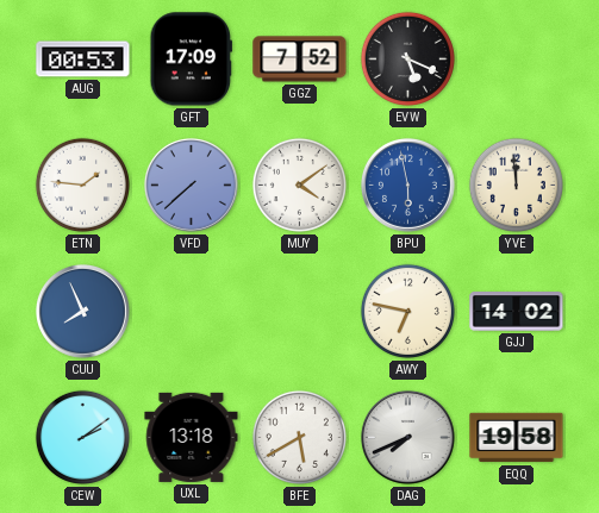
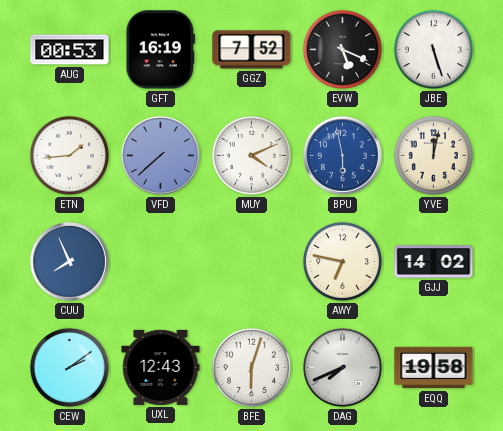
GFT: 17:09 -> 16:19 (160, 50)
JBE: none -> 5:27 (433, 49)
ETN: 1:46 -> 1:44 (69, 155)
MUY: 4:09 -> 4:11 (251, 155)
YVE: 11:59 -> 12:02 (433, 155)
UXL: 13:18 -> 12:43 (161, 367)
BFE: 5:40 -> 6:03 (251, 367)
